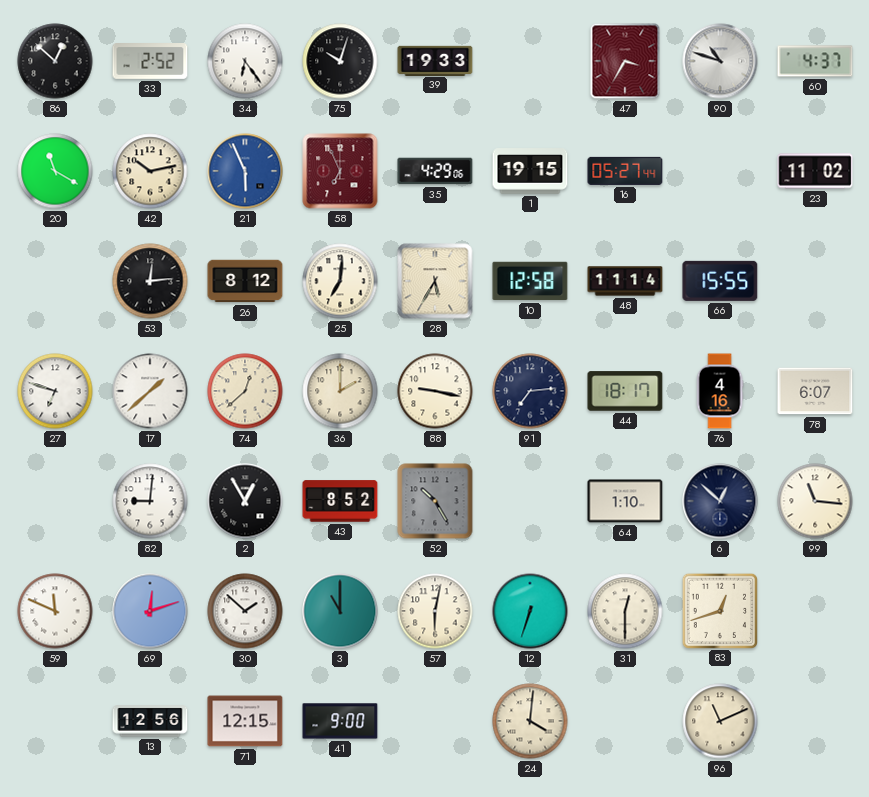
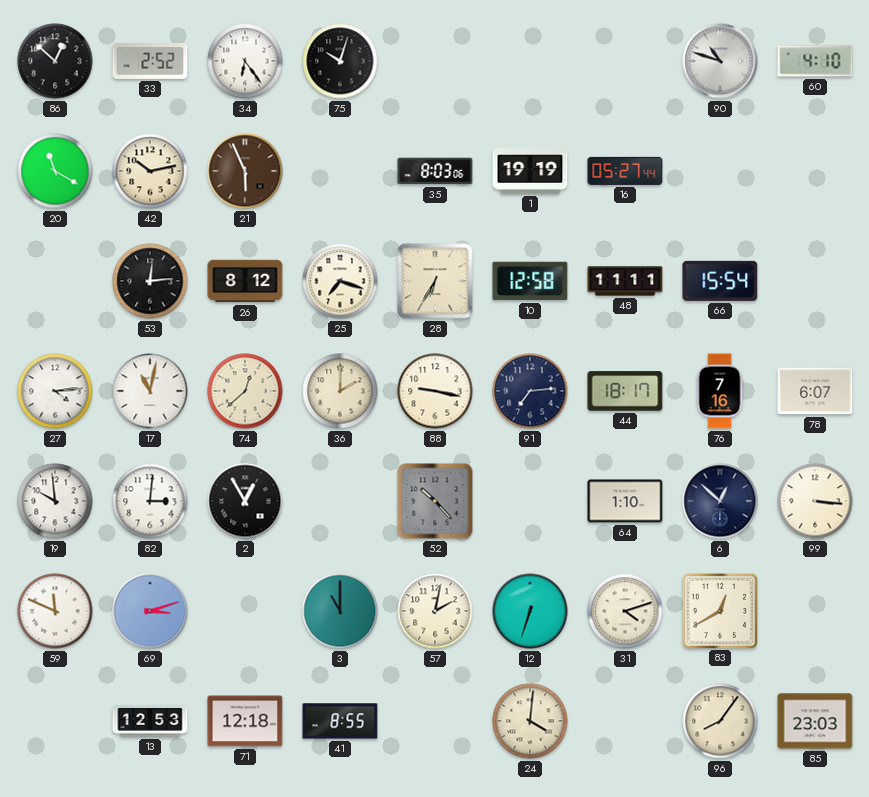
39: 19:33 -> none (435, 60)
47: 3:35 -> none (625, 61)
60: 4:37 -> 4:10 (815, 61)
21 dial: blue -> brown (245, 171)
58: 6:56 -> none (340, 171)
35: 4:29 -> 8:03 (435, 171)
1: 19:15 -> 19:19 (530, 171)
23: 11:02 -> none (815, 171)
25: 7:01 -> 7:18 (340, 281)
28: 5:35 -> 6:35 (435, 281)
48: 11:14 -> 11:11 (625, 281)
66: 15:55 -> 15:54 (720, 281)
27: 6:48 -> 4:14 (55, 391)
17: 1:38 -> 11:02 (150, 391)
76: 4:16 -> 7:16 (720, 391)
19: none -> 9:59 (55, 501)
82: 9:01 -> 3:01 (150, 501)
43: 8:52 -> none (340, 501)
52: 10:25 -> 10:23 (435, 501)
99: 11:16 -> 3:16 (815, 501)
69: 12:12 -> 3:12 (150, 611)
30: 1:52 -> none (245, 611)
57: 6:02 -> 2:02 (435, 611)
31: 12:30 -> 4:12 (625, 611)
83: 12:42 -> 12:40 (719, 610)
13: 12:56 -> 12:53 (150, 721)
71: 12:15 -> 12:18 (245, 721)
41: 9:00 -> 8:55 (340, 721)
96: 11:11 -> 8:06 (720, 721)
85: none -> 23:03 (815, 721)
